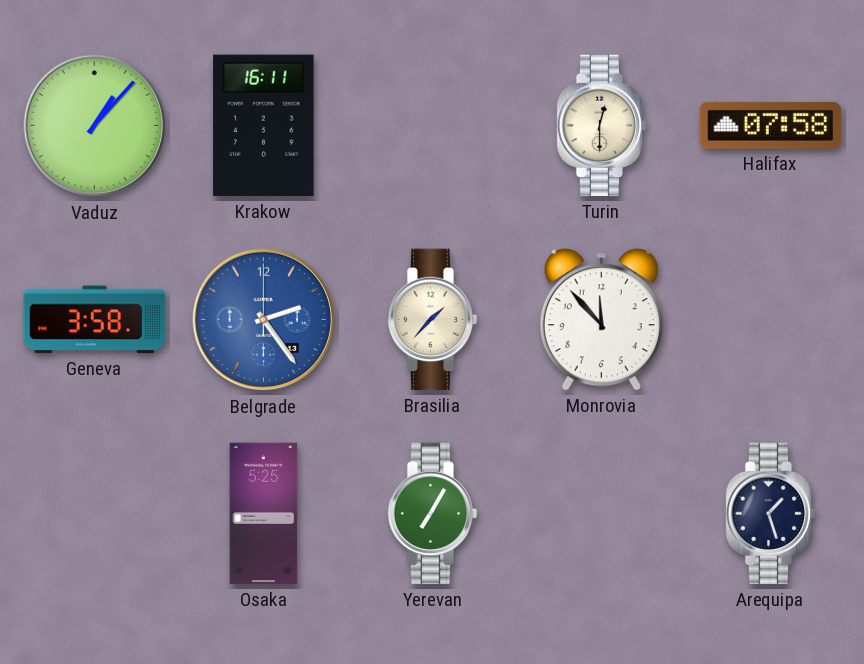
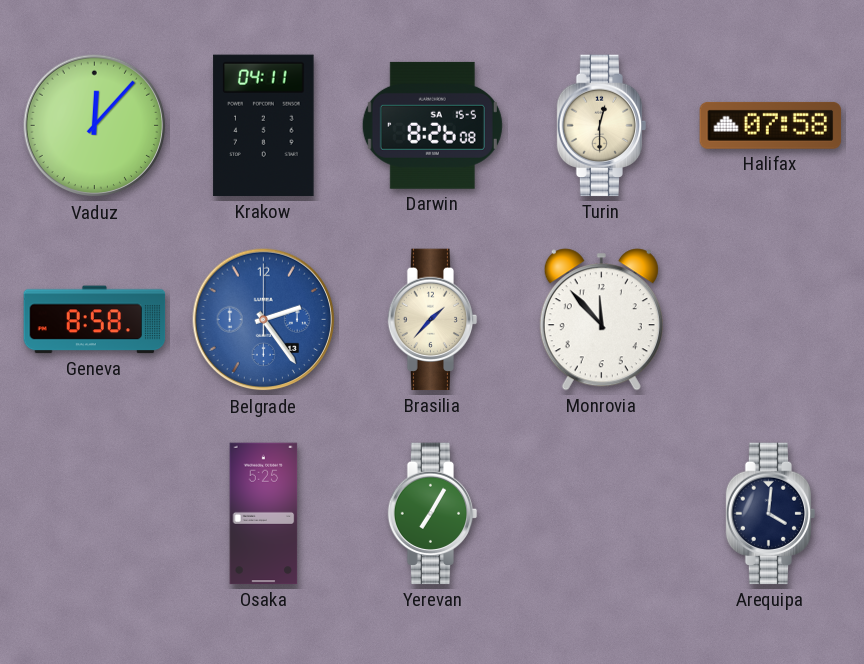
Vaduz: 1:07 -> 12:07 (95, 126)
Krakow: 16:11 -> 04:11 (264, 126)
Darwin: none -> 8:26 (432, 125)
Geneva: 3:58 -> 8:58 (95, 320)
Arequipa: 1:27 -> 4:01 (771, 514)
